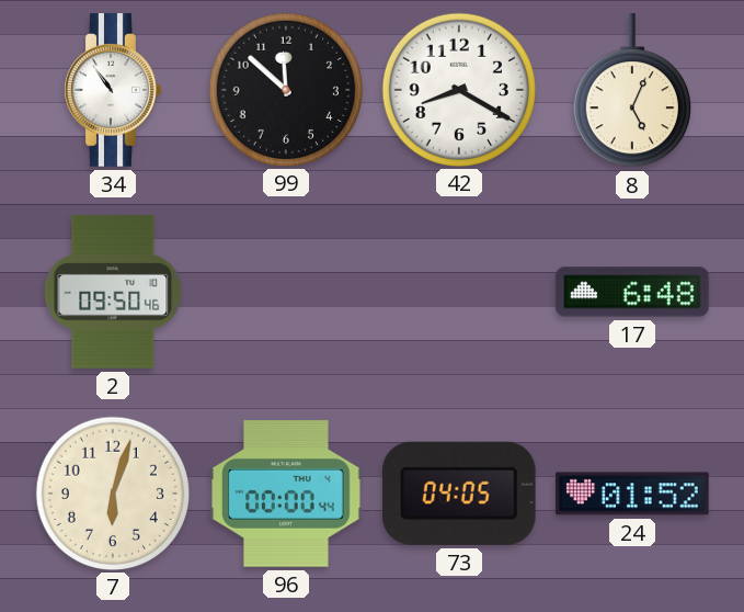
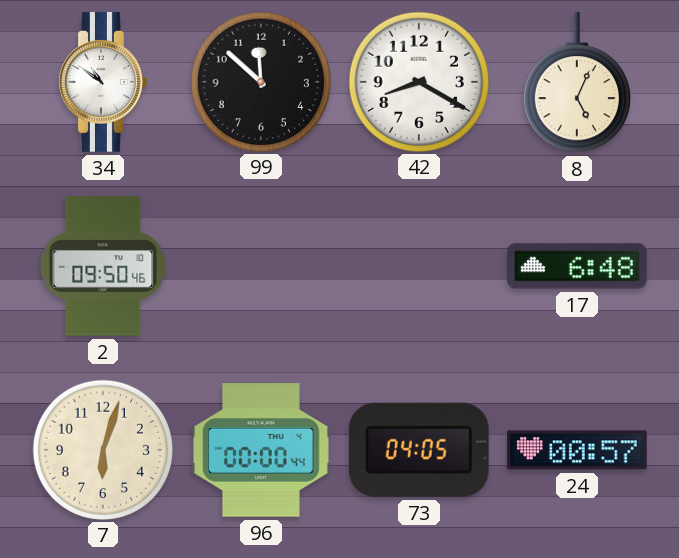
34: 10:54 -> 10:51 (103, 82)
24: 01:52 -> 00:57 (577, 450)
